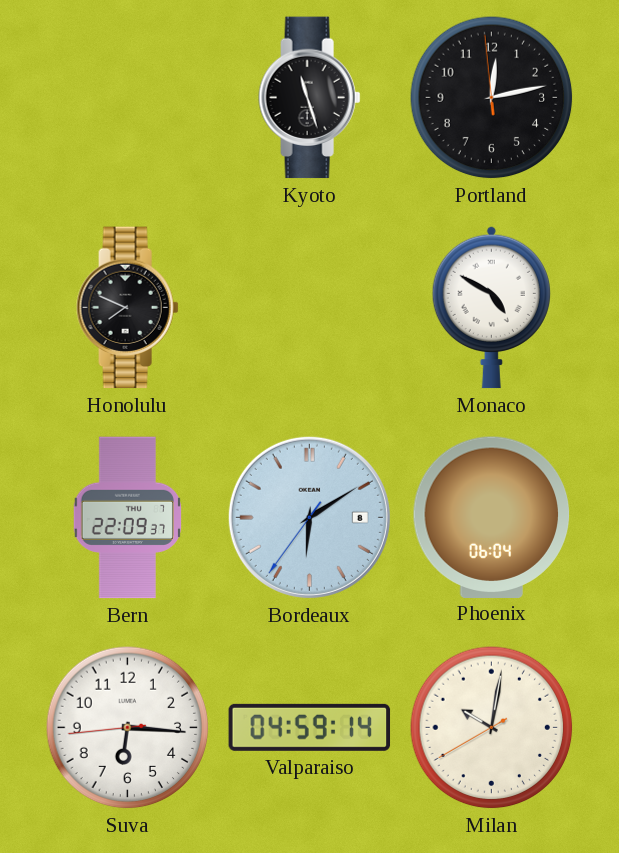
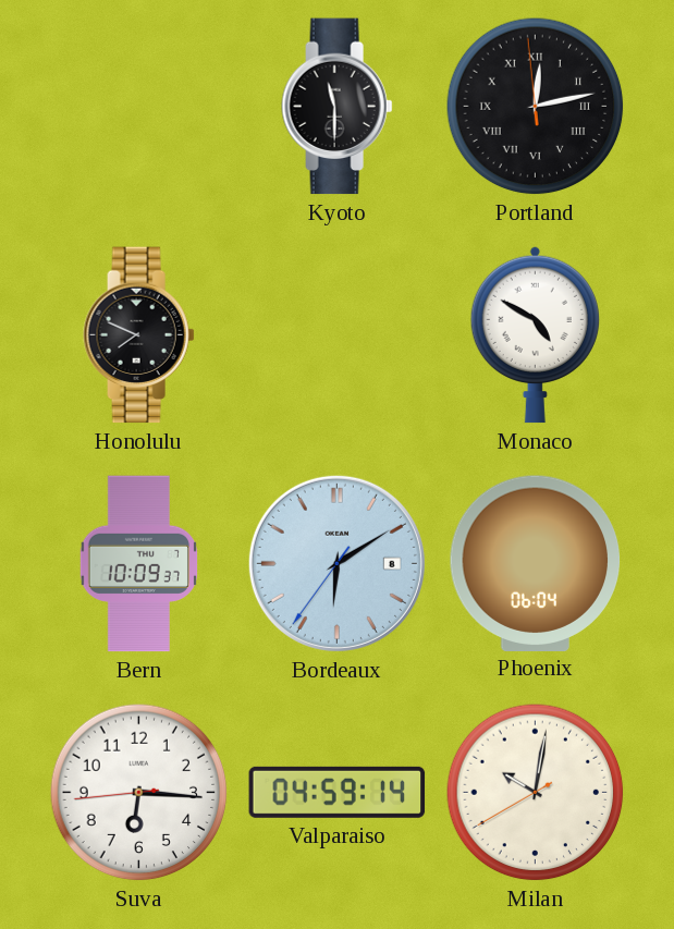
Kyoto: 11:27 -> 11:30 (338, 107)
Portland numerals: Arabic -> Roman (536, 107)
Bern: 22:09 -> 10:09 (138, 564)
